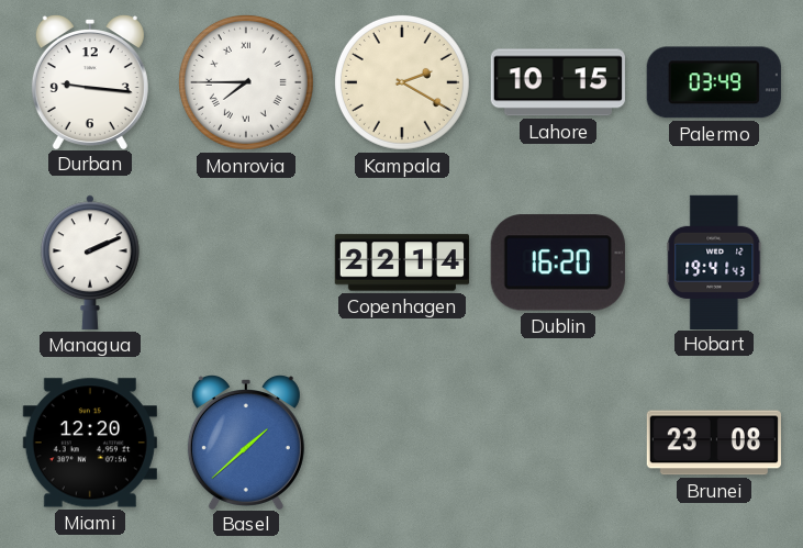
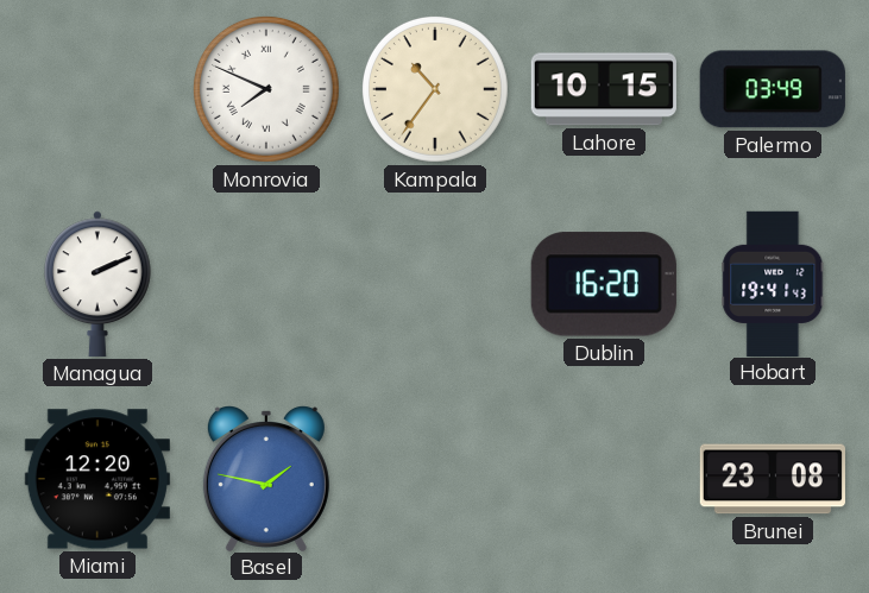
Durban: 9:16 -> none (90, 82)
Monrovia: 7:45 -> 7:49 (266, 89)
Kampala: 2:20 -> 10:36 (435, 89)
Copenhagen: 22:14 -> none (401, 262)
Basel: 1:38 -> 1:47 (266, 479)
